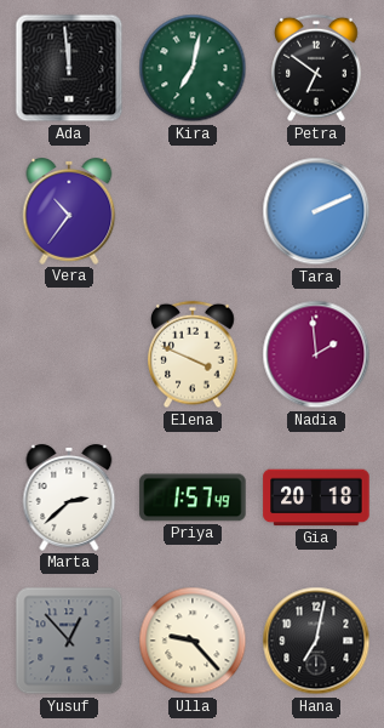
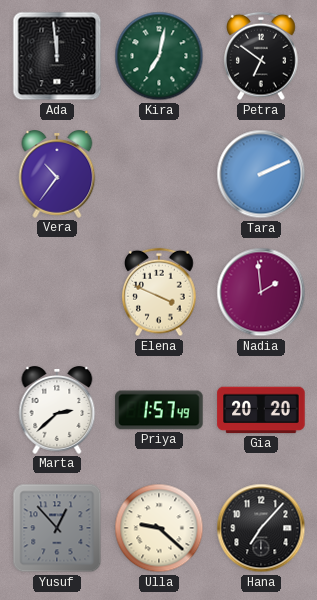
Gia: 20:18 -> 20:20 (261, 410)
Ulla: 9:23 -> 9:22 (159, 528)
Hana: 7:02 -> 7:07 (261, 528)
